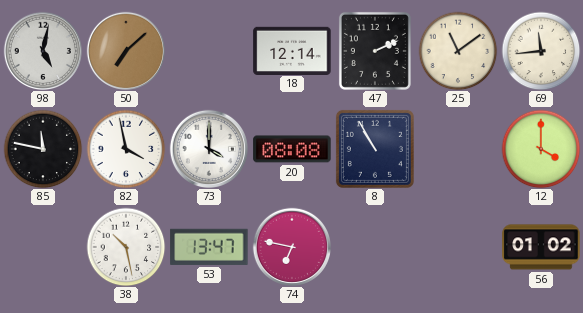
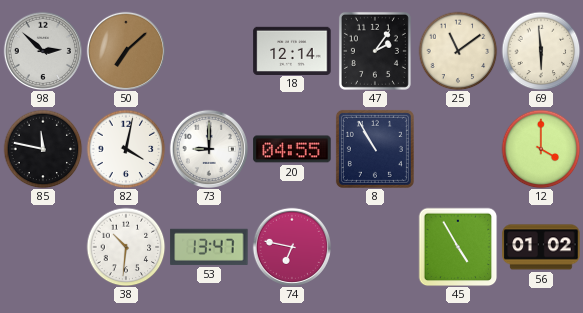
98: 5:02 -> 2:52 (42, 50)
47: 2:11 -> 2:06 (375, 51)
69: 11:44 -> 5:59 (541, 51)
82: 3:58 -> 4:02 (126, 149)
73: 4:00 -> 9:00 (208, 148)
20: 08:08 -> 04:55 (292, 149)
38: 10:28 -> 10:31 (126, 247)
45: none -> 4:55 (458, 247)
